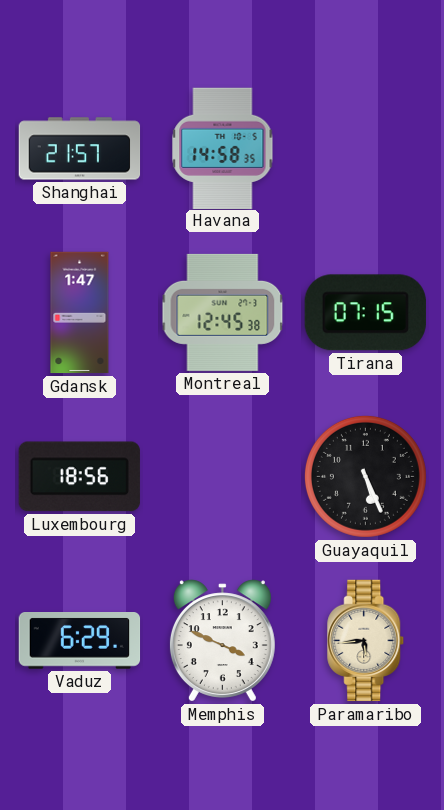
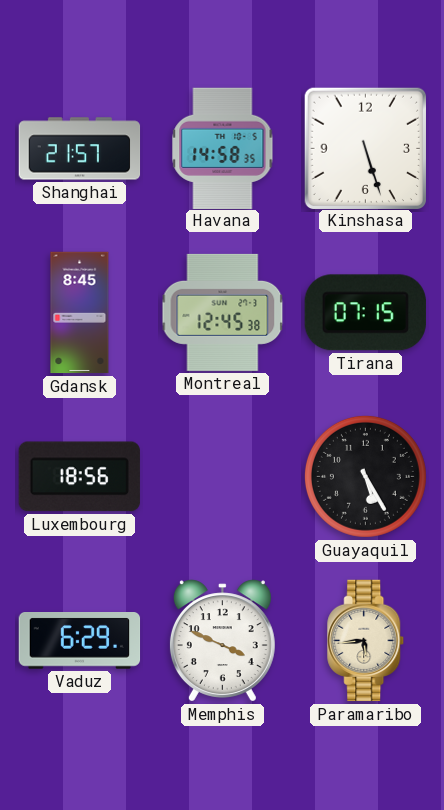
Kinshasa: none -> 5:27 (365, 148)
Gdansk: 1:47 -> 8:45 (80, 313)
Guayaquil: 5:26 -> 5:25 (365, 476)
